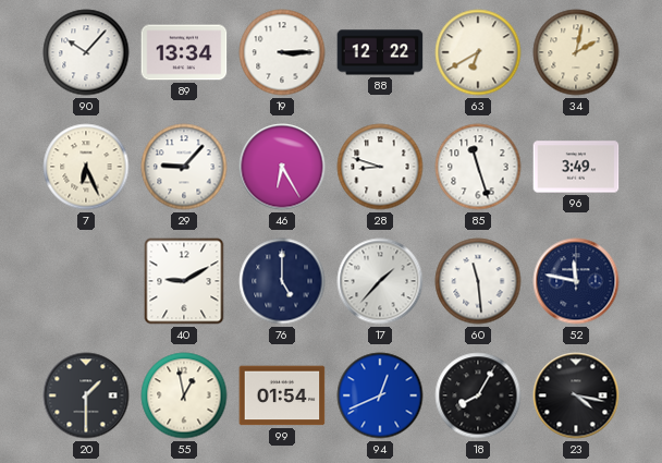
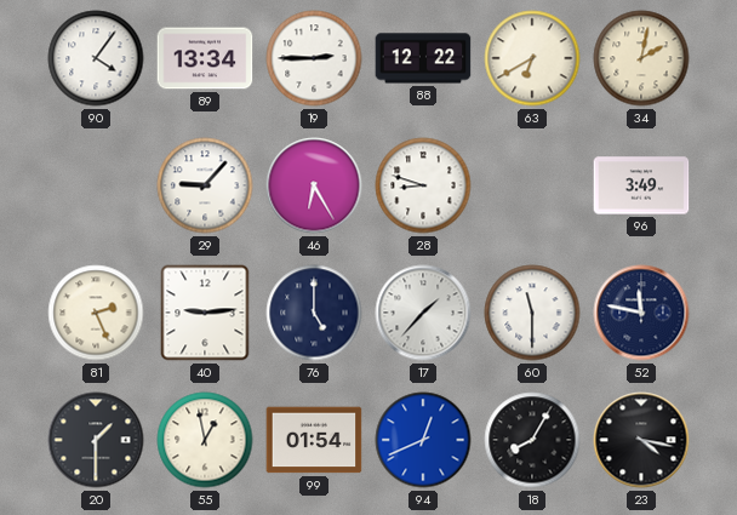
90: 10:07 -> 4:06 (96, 58)
19: 3:15 -> 2:45 (314, 58)
7: 6:26 -> none (86, 167)
85: 11:27 -> none (478, 167)
81: none -> 2:26 (96, 313)
40: 9:10 -> 9:14 (205, 313)
60: 11:29 -> 11:30 (532, 313)
